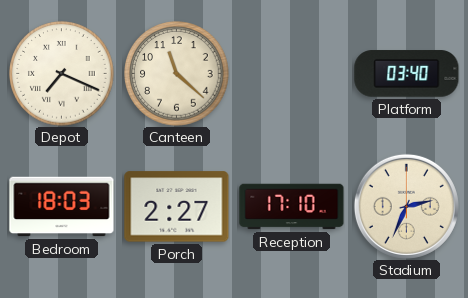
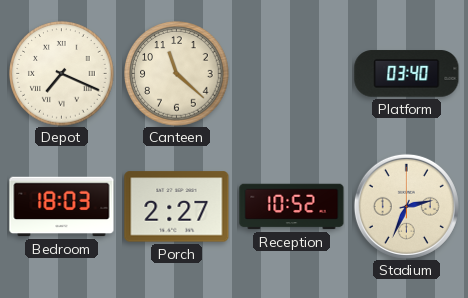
Reception: 17:10 -> 10:52 (292, 207)
